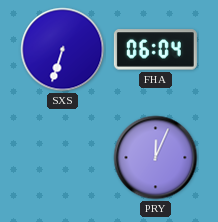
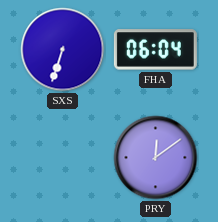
PRY: 12:04 -> 12:09 (156, 158)
